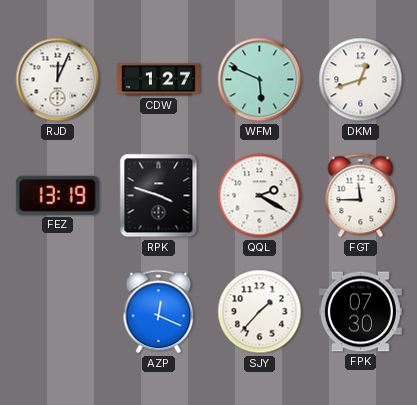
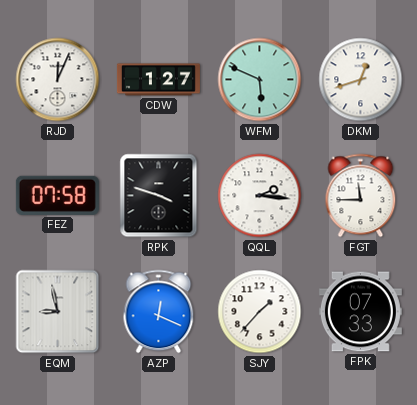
FEZ: 13:19 -> 07:58 (57, 195)
QQL: 2:20 -> 2:16 (260, 196)
EQM: none -> 8:58 (58, 312)
FPK: 07:30 -> 07:33 (360, 312)
